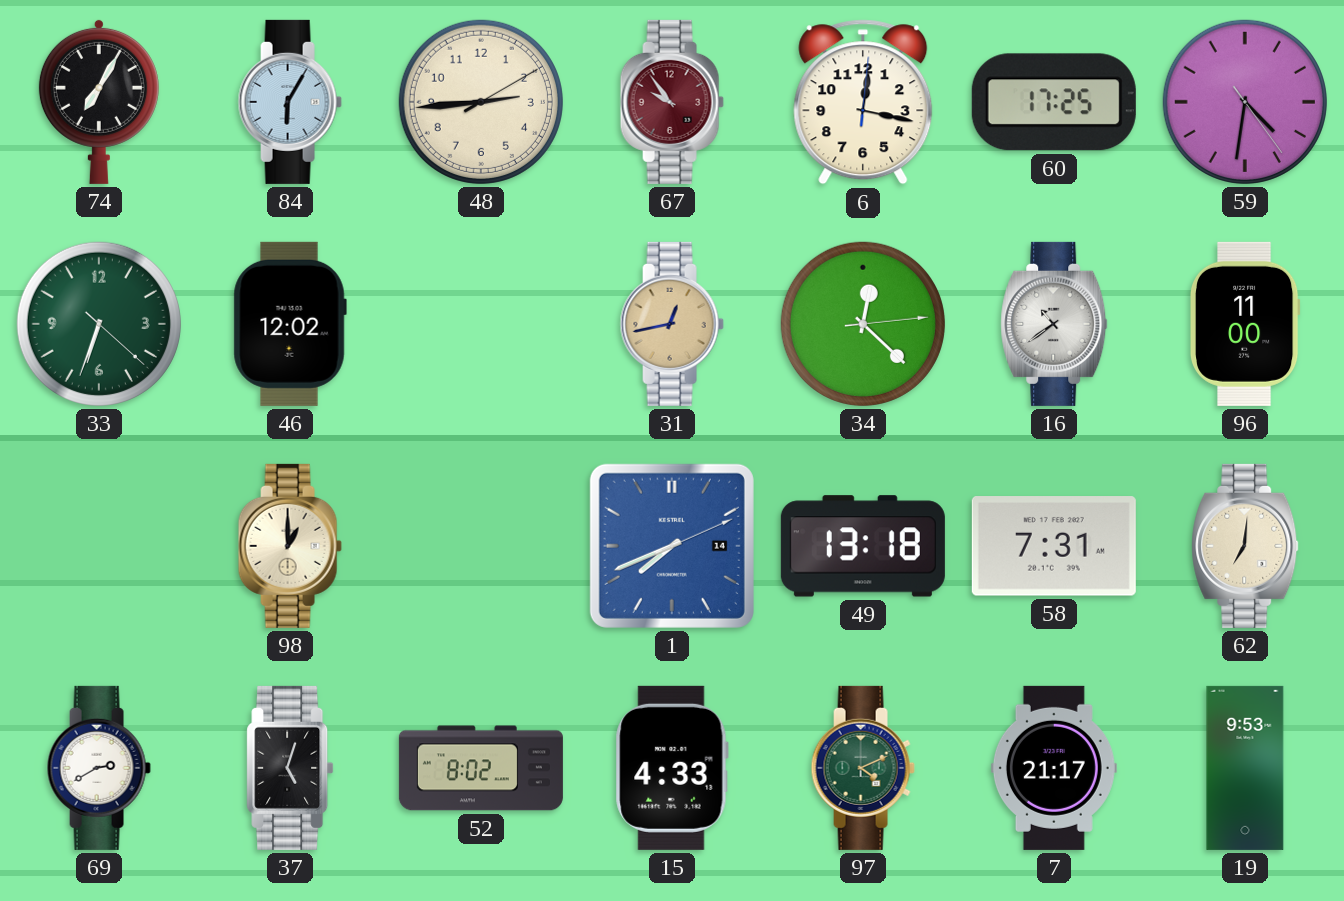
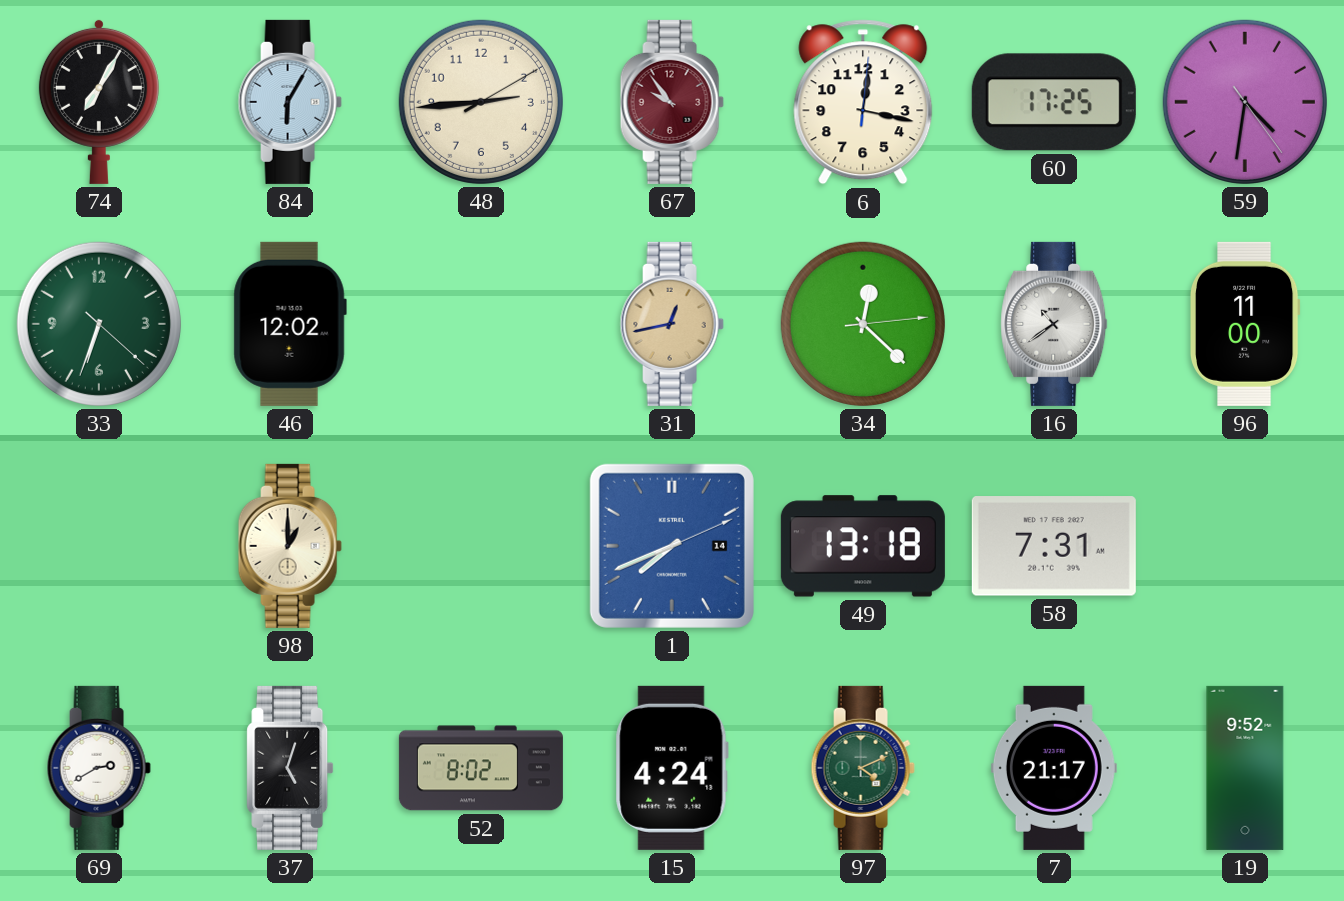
62: 7:01 -> none (1245, 546)
15: 4:33 -> 4:24 (672, 768)
19: 9:53 -> 9:52 (1245, 768)
